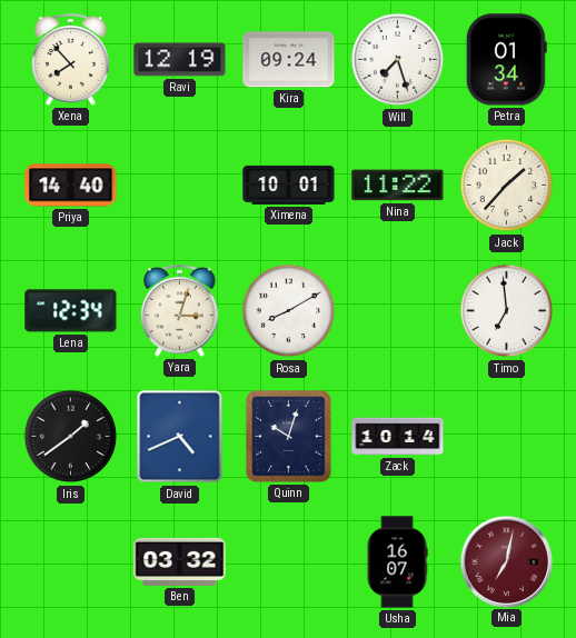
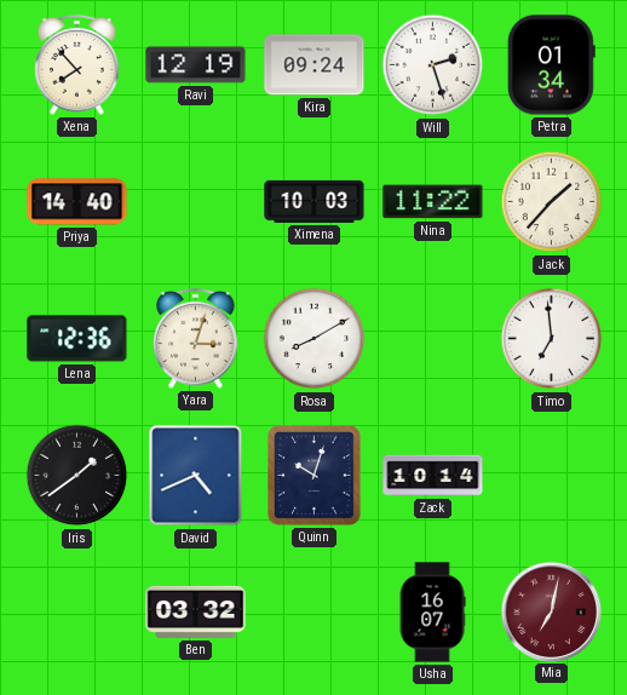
Will: 7:27 -> 2:27 (433, 65)
Ximena: 10:01 -> 10:03 (315, 201)
Lena: 12:34 -> 12:36 (77, 339)
